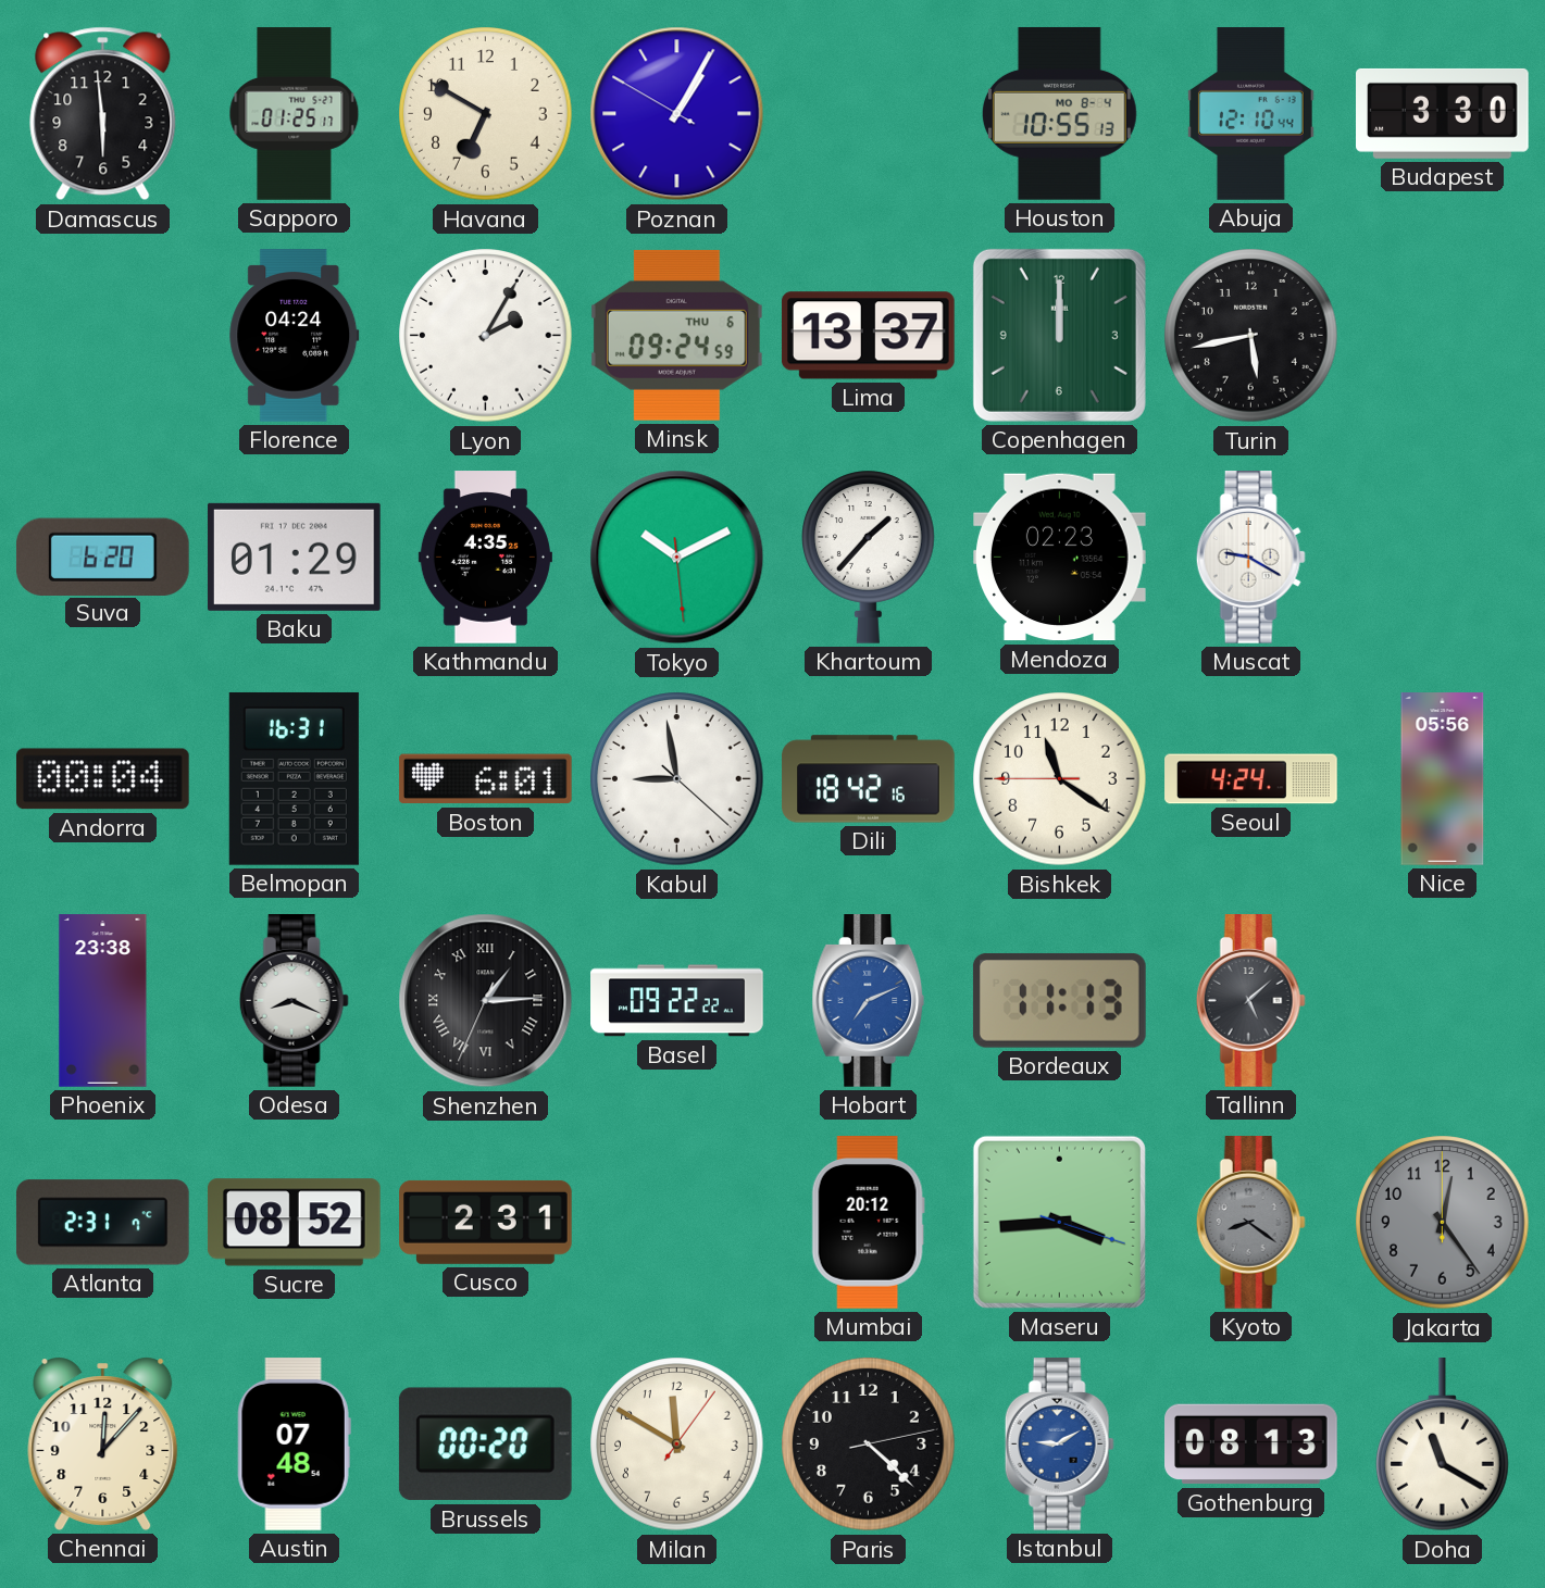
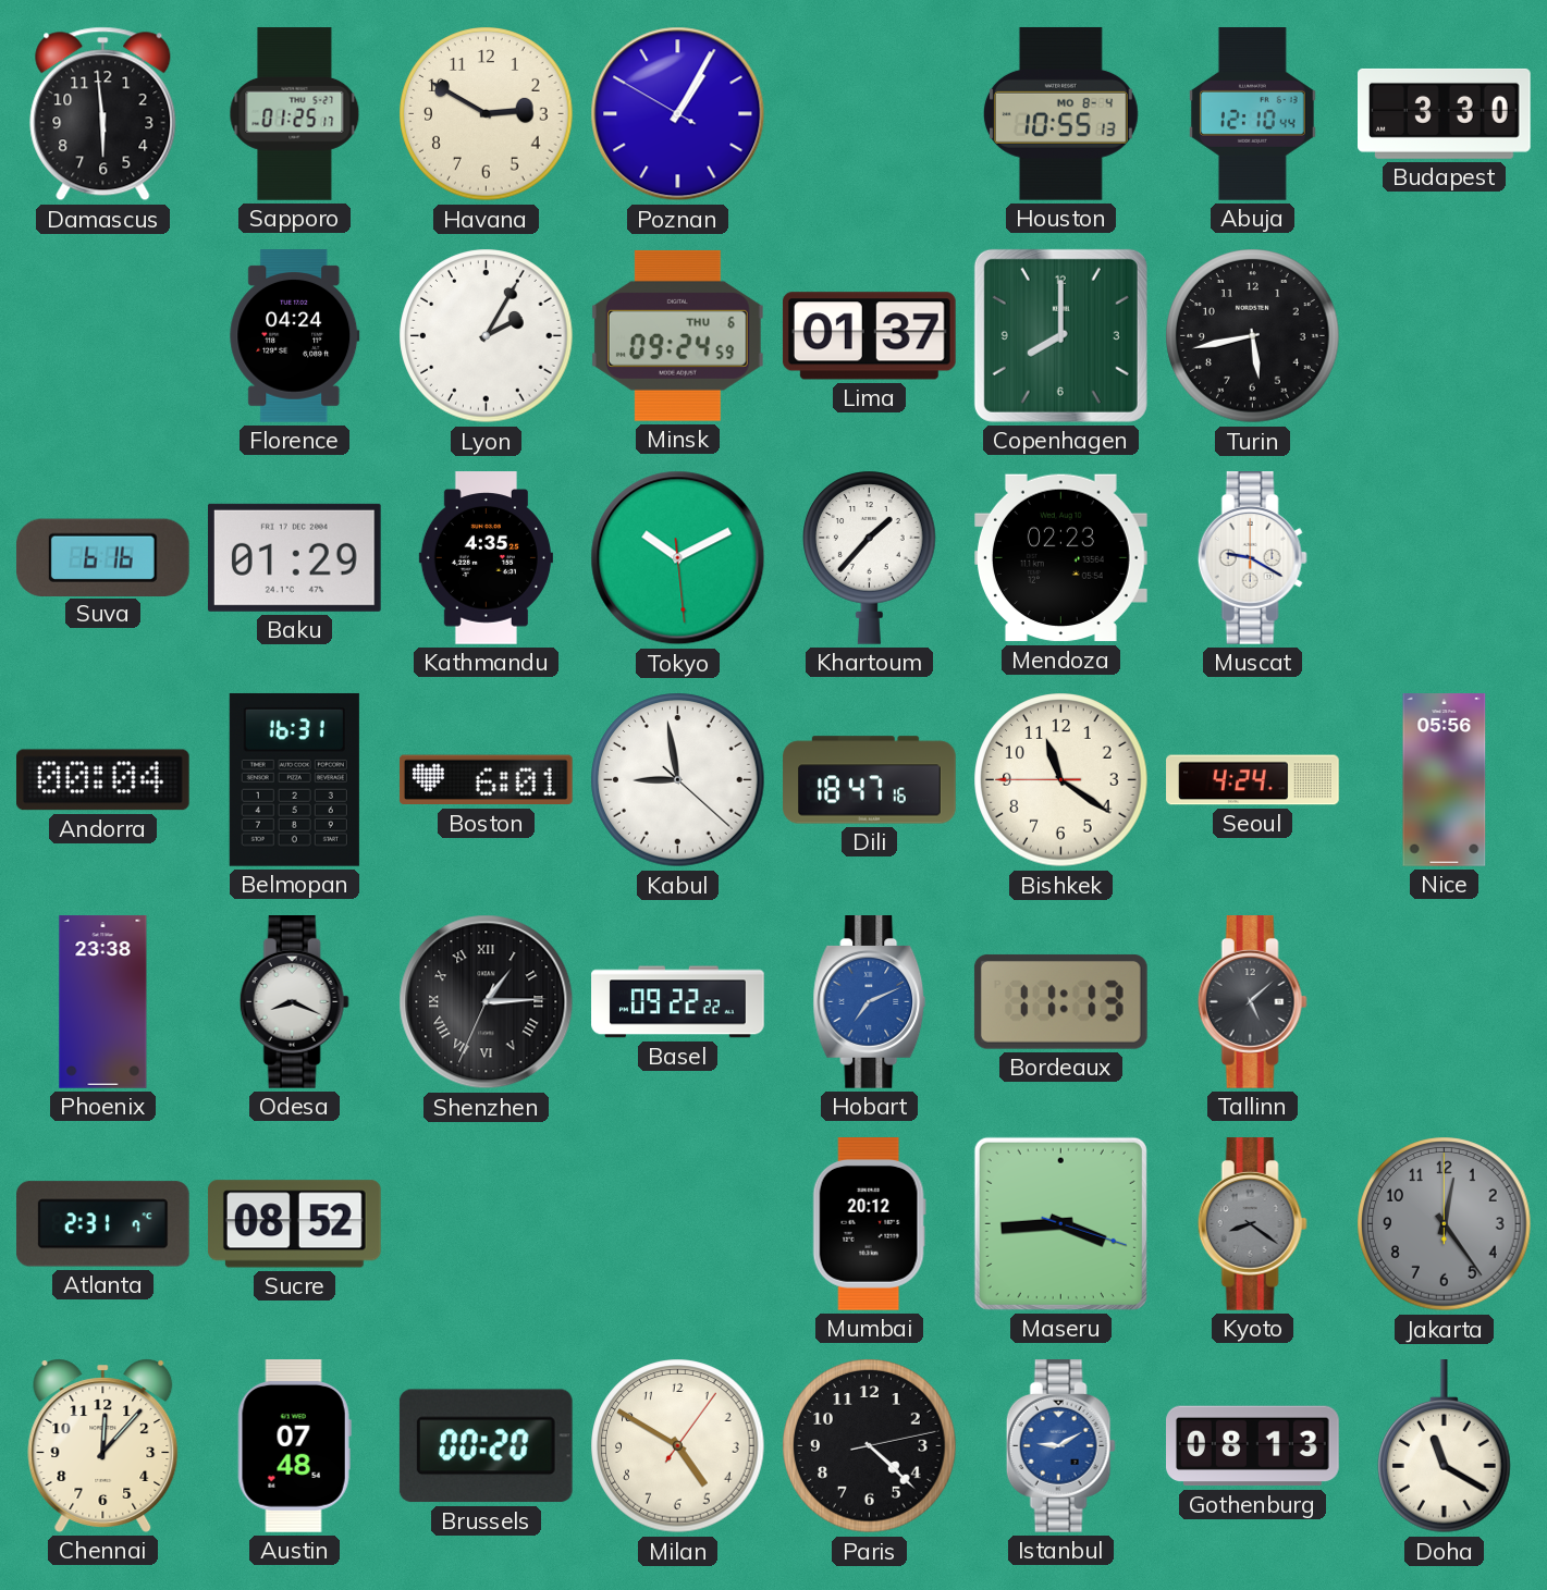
Havana: 6:50 -> 2:50 (487, 114)
Lima: 13:37 -> 01:37 (869, 336)
Copenhagen: 12:00 -> 8:00 (1060, 335)
Suva: 6:20 -> 6:16 (102, 557)
Dili: 18:42 -> 18:47 (870, 780)
Cusco: 2:31 -> none (486, 1222)
Milan: 11:50 -> 4:50 (678, 1446)
